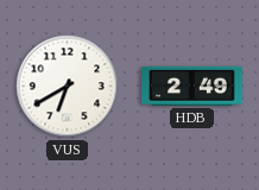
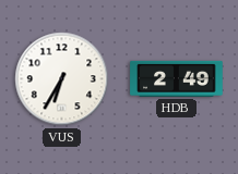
VUS: 6:40 -> 6:35 (62, 79)
